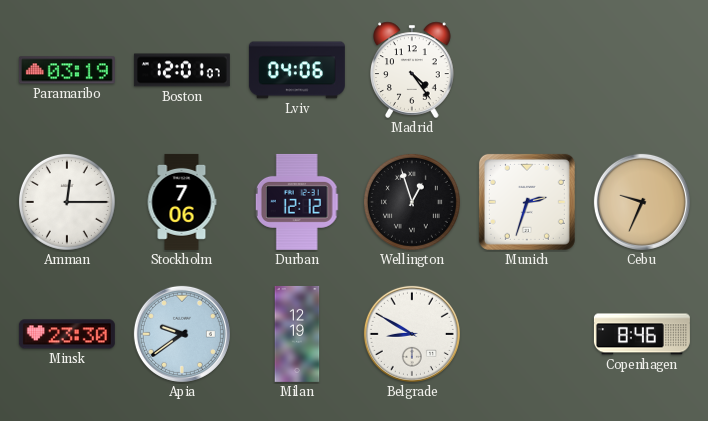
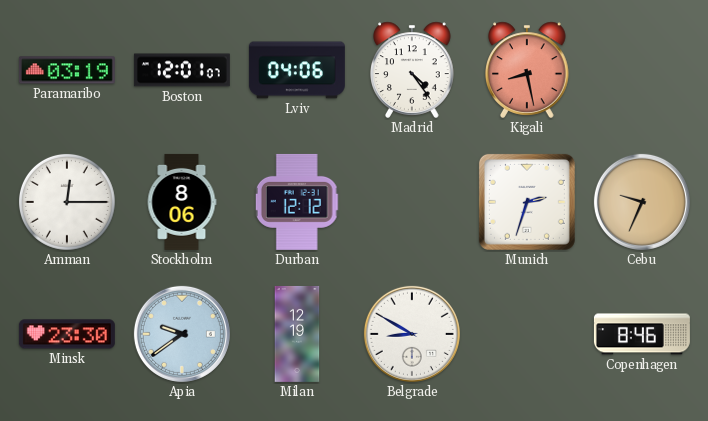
Kigali: none -> 8:28 (528, 70)
Stockholm: 7:06 -> 8:06 (182, 202)
Wellington: 12:57 -> none (412, 202)
